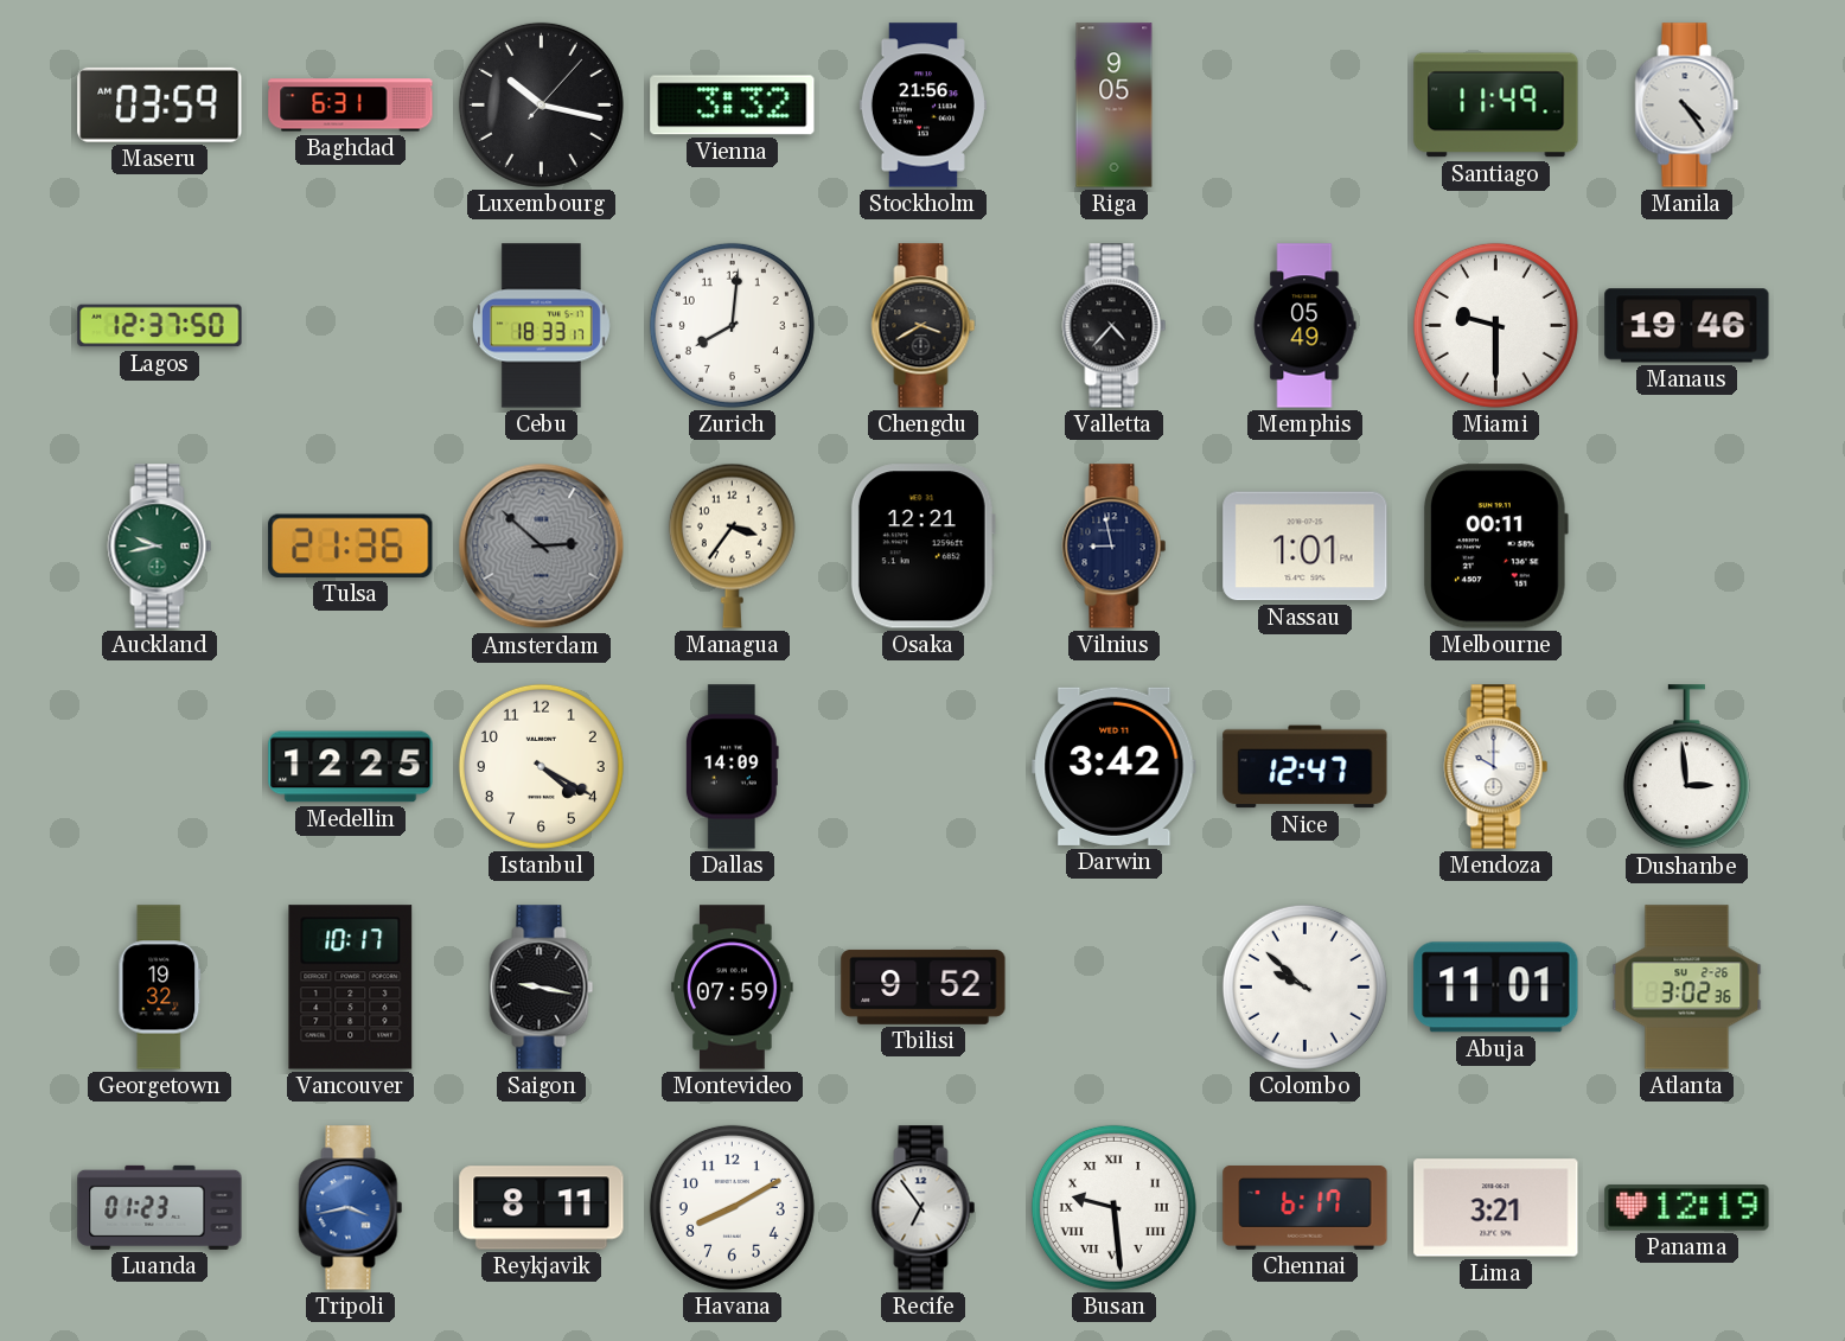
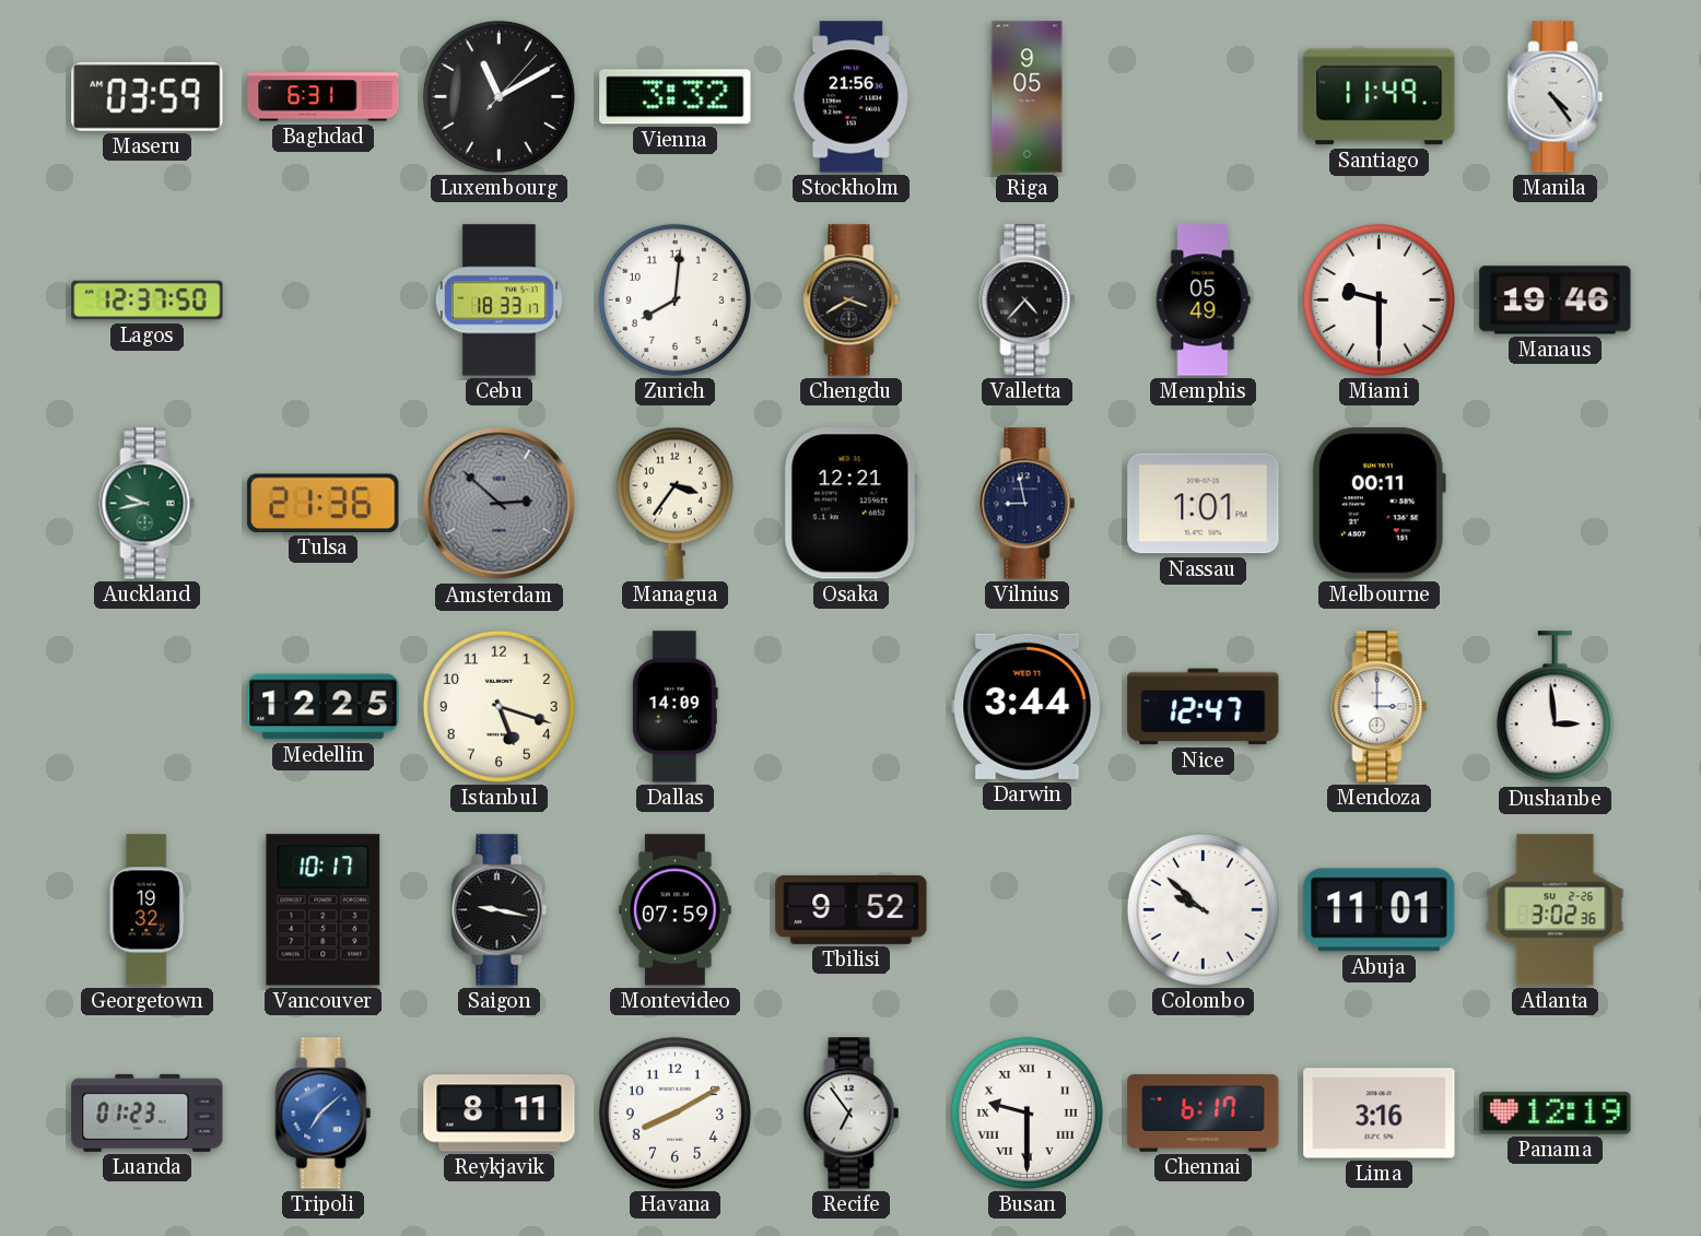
Luxembourg: 10:17 -> 11:10 (498, 96)
Istanbul: 4:20 -> 5:18 (498, 706)
Darwin: 3:42 -> 3:44 (1028, 706)
Mendoza: 10:00 -> 3:00 (1380, 707)
Tripoli: 3:43 -> 7:08 (324, 1114)
Busan: 9:29 -> 9:30 (1027, 1113)
Lima: 3:21 -> 3:16 (1380, 1114)
